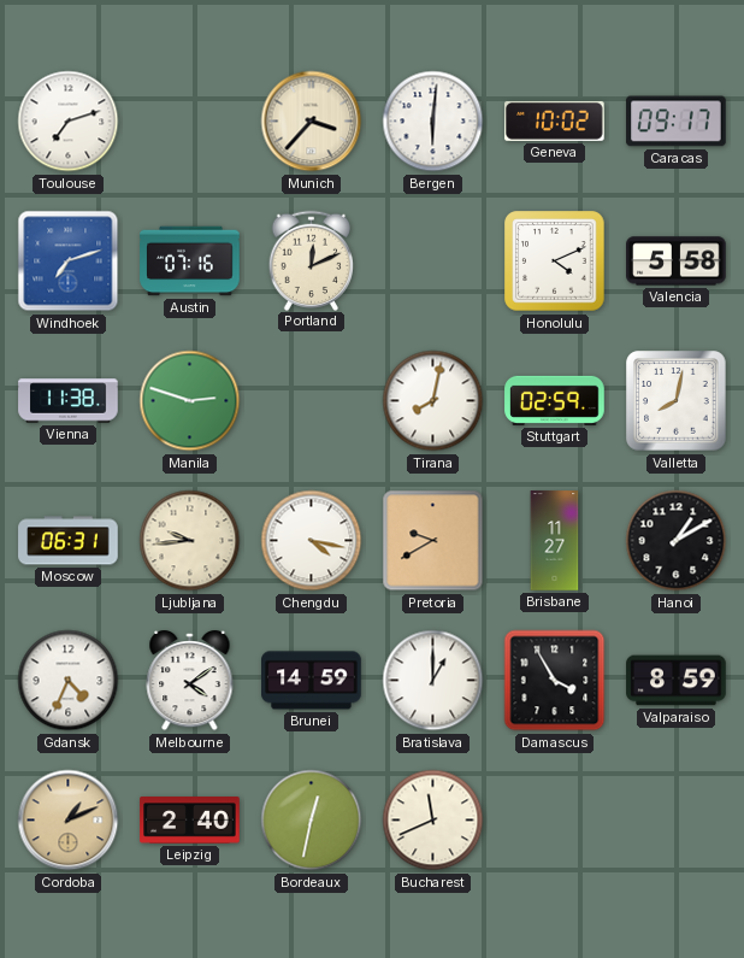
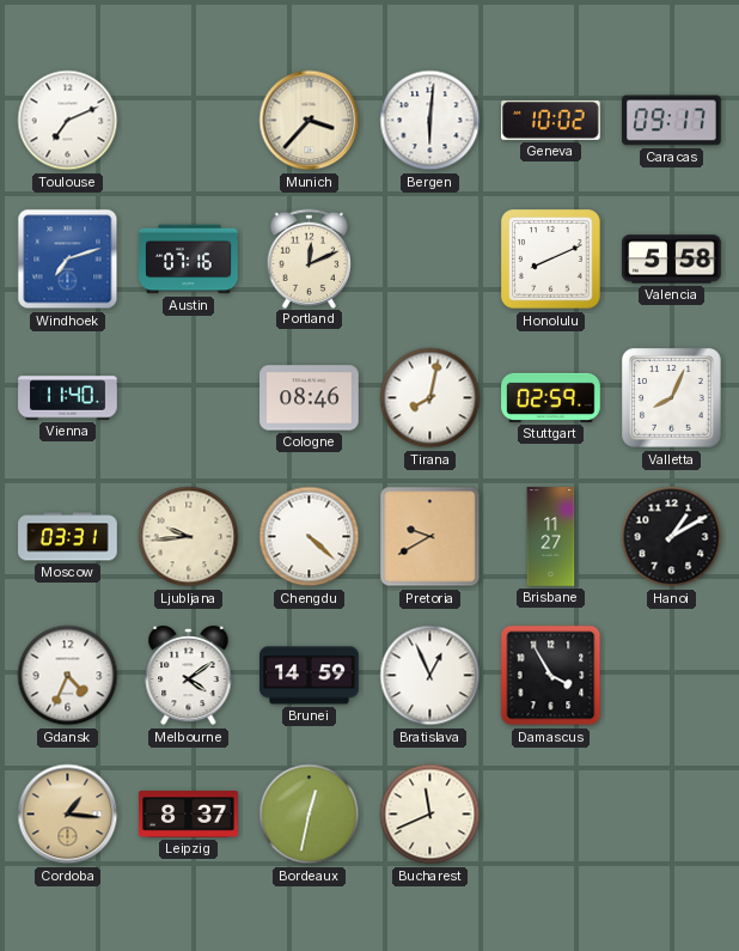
Toulouse: 7:12 -> 7:11 (68, 121)
Honolulu: 4:11 -> 8:11 (551, 260)
Vienna: 11:38 -> 11:40 (68, 398)
Manila: 2:48 -> none (190, 401)
Cologne: none -> 08:46 (310, 398)
Valletta: 8:02 -> 8:04 (672, 398)
Moscow: 06:31 -> 03:31 (68, 537)
Chengdu: 4:17 -> 4:22 (310, 537)
Bratislava: 1:00 -> 12:56 (430, 676)
Valparaiso: 8:59 -> none (677, 681)
Cordoba: 1:11 -> 1:16 (68, 815)
Leipzig: 2:40 -> 8:37 (189, 815)
